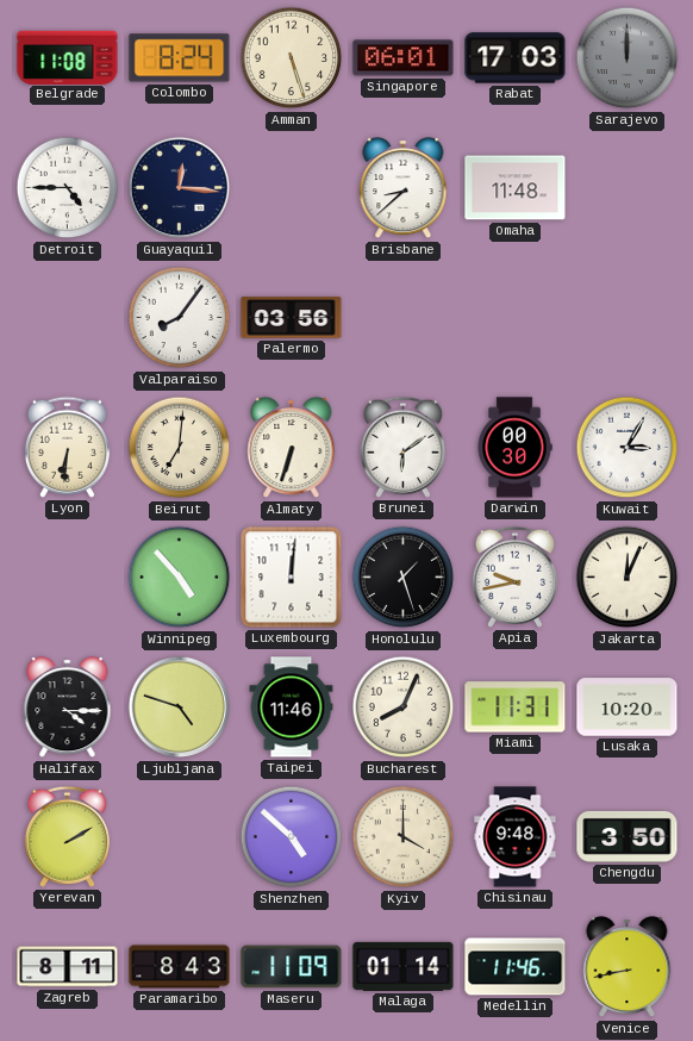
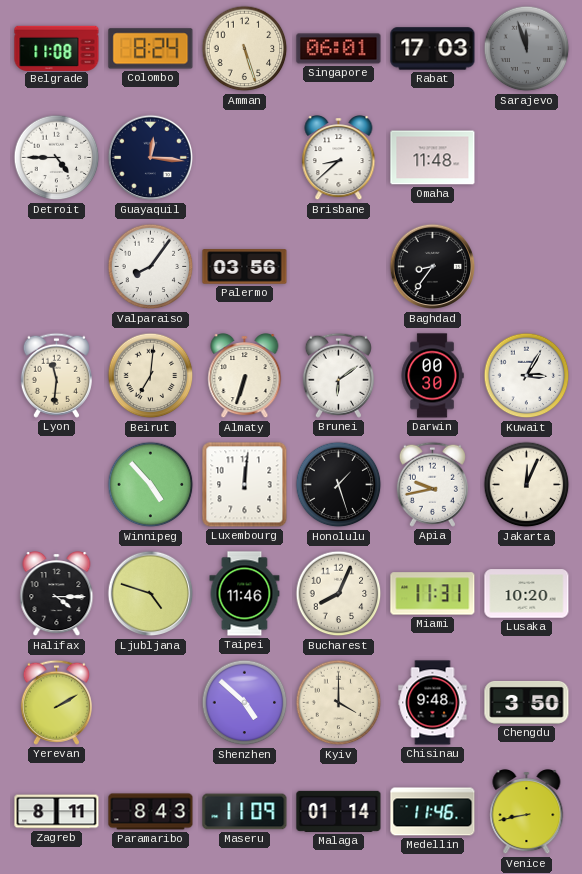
Sarajevo: 12:00 -> 11:57 (527, 49)
Baghdad: none -> 8:36 (433, 267)
Lyon: 6:31 -> 11:31 (56, 375)
